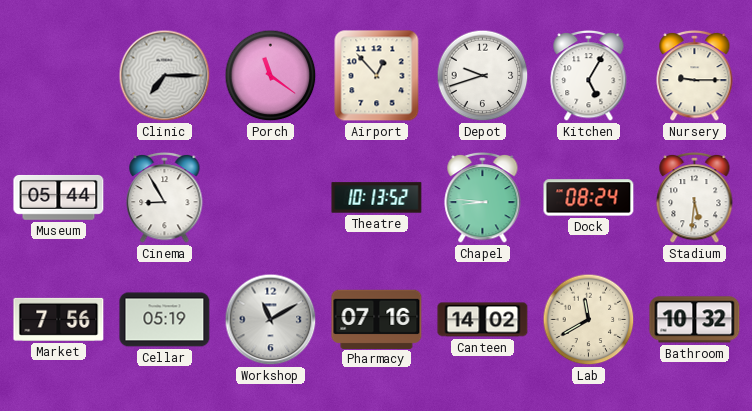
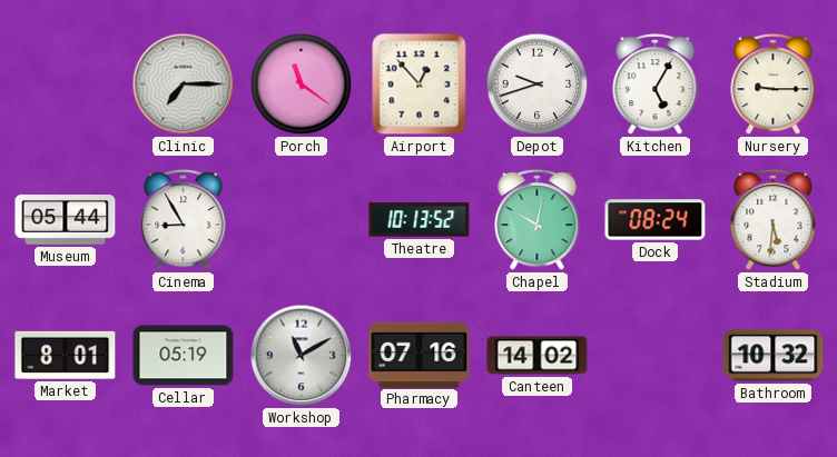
Chapel: 8:46 -> 10:02 (538, 219)
Market: 7:56 -> 8:01 (66, 355)
Lab: 11:40 -> none (589, 320)
